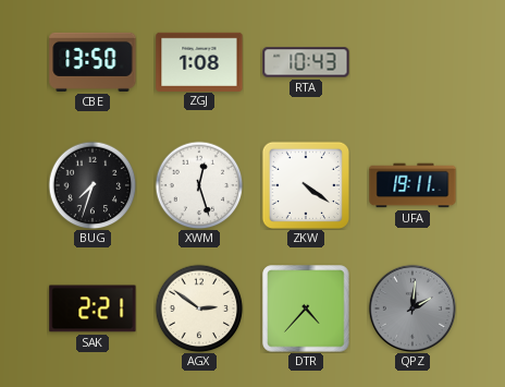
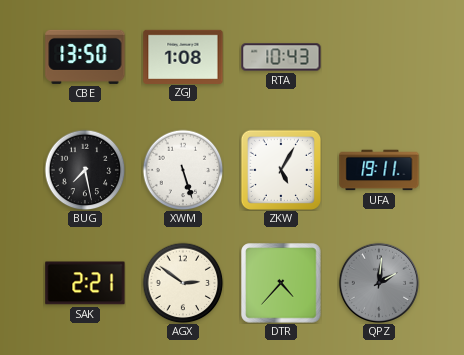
BUG: 7:33 -> 7:28 (85, 170)
XWM: 12:27 -> 5:27 (183, 170)
ZKW: 4:21 -> 5:05 (280, 169)
